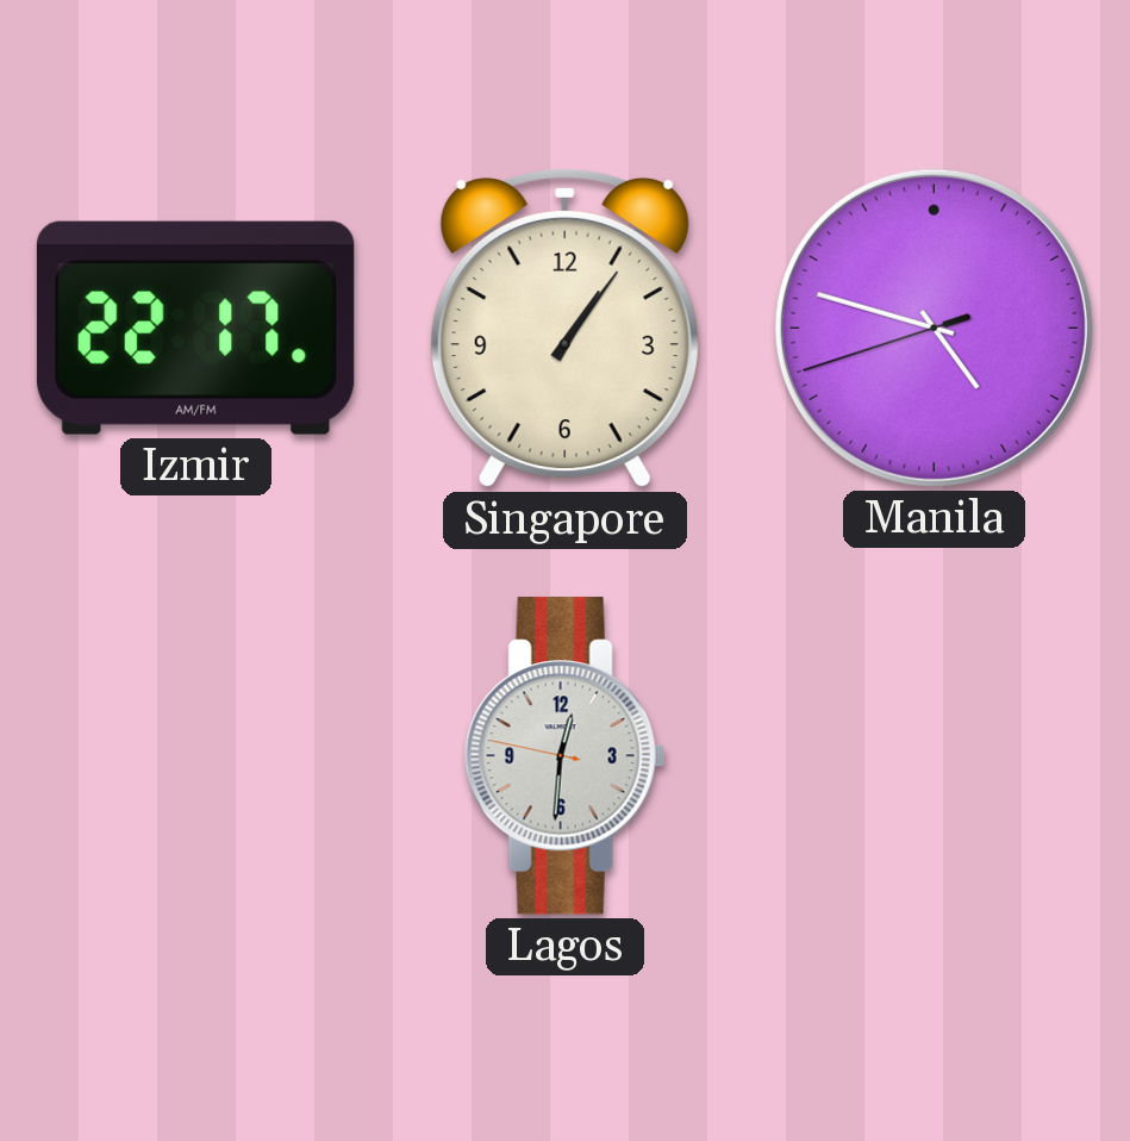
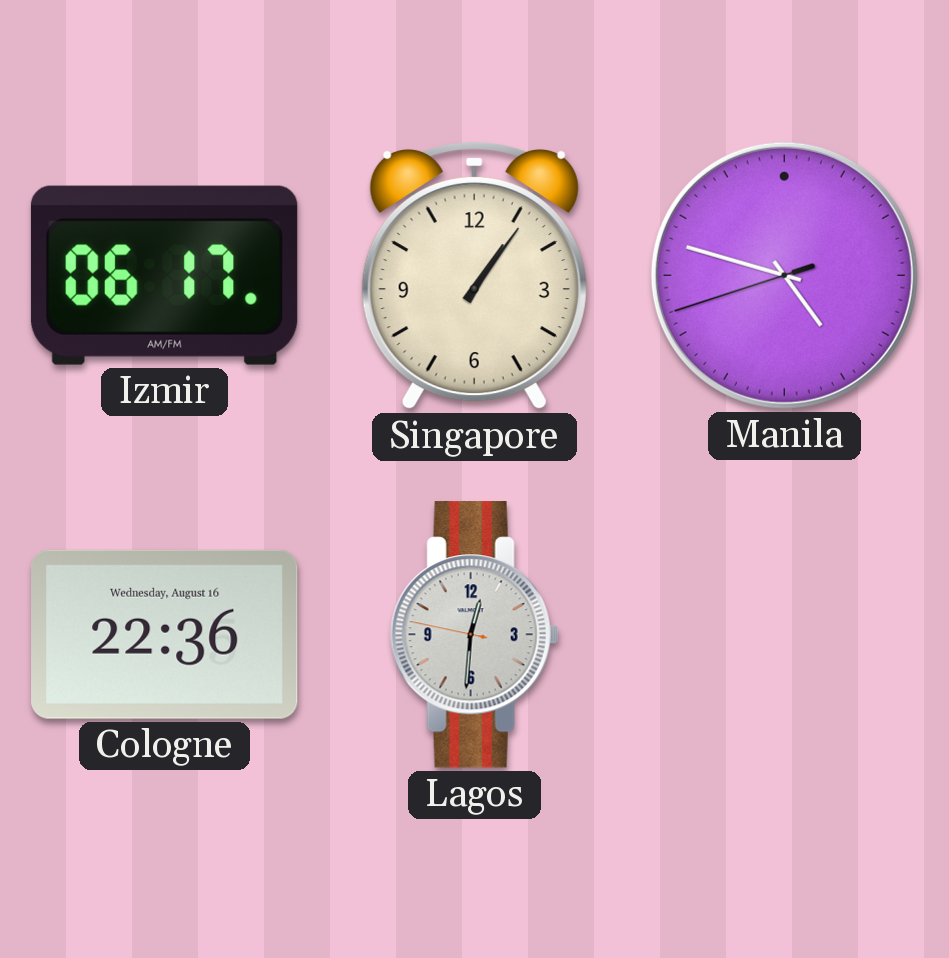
Izmir: 22:17 -> 06:17 (164, 275)
Cologne: none -> 22:36 (165, 634)
